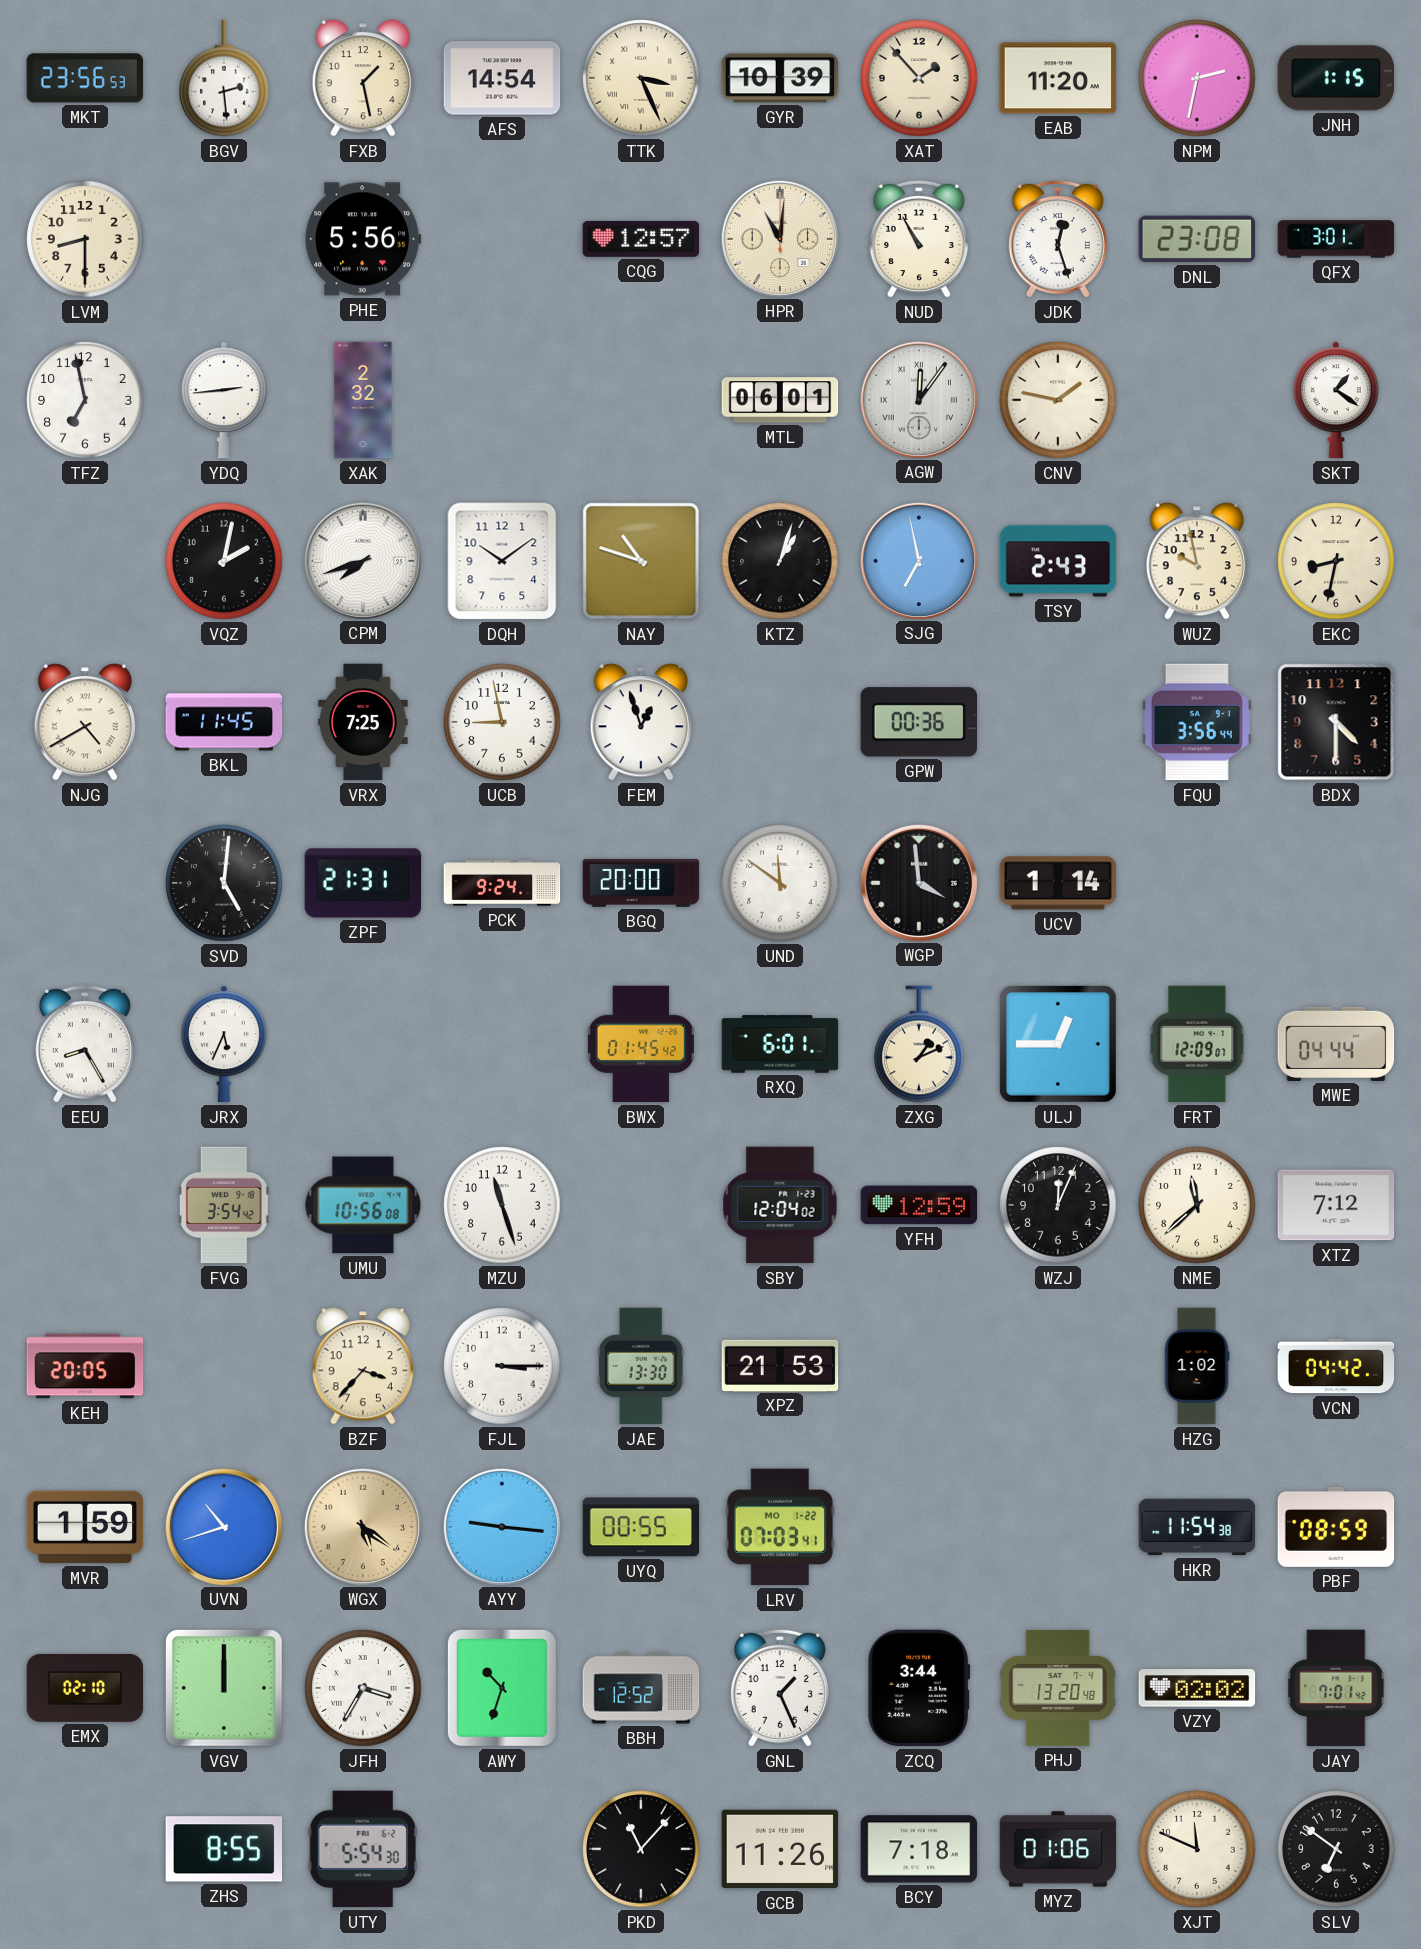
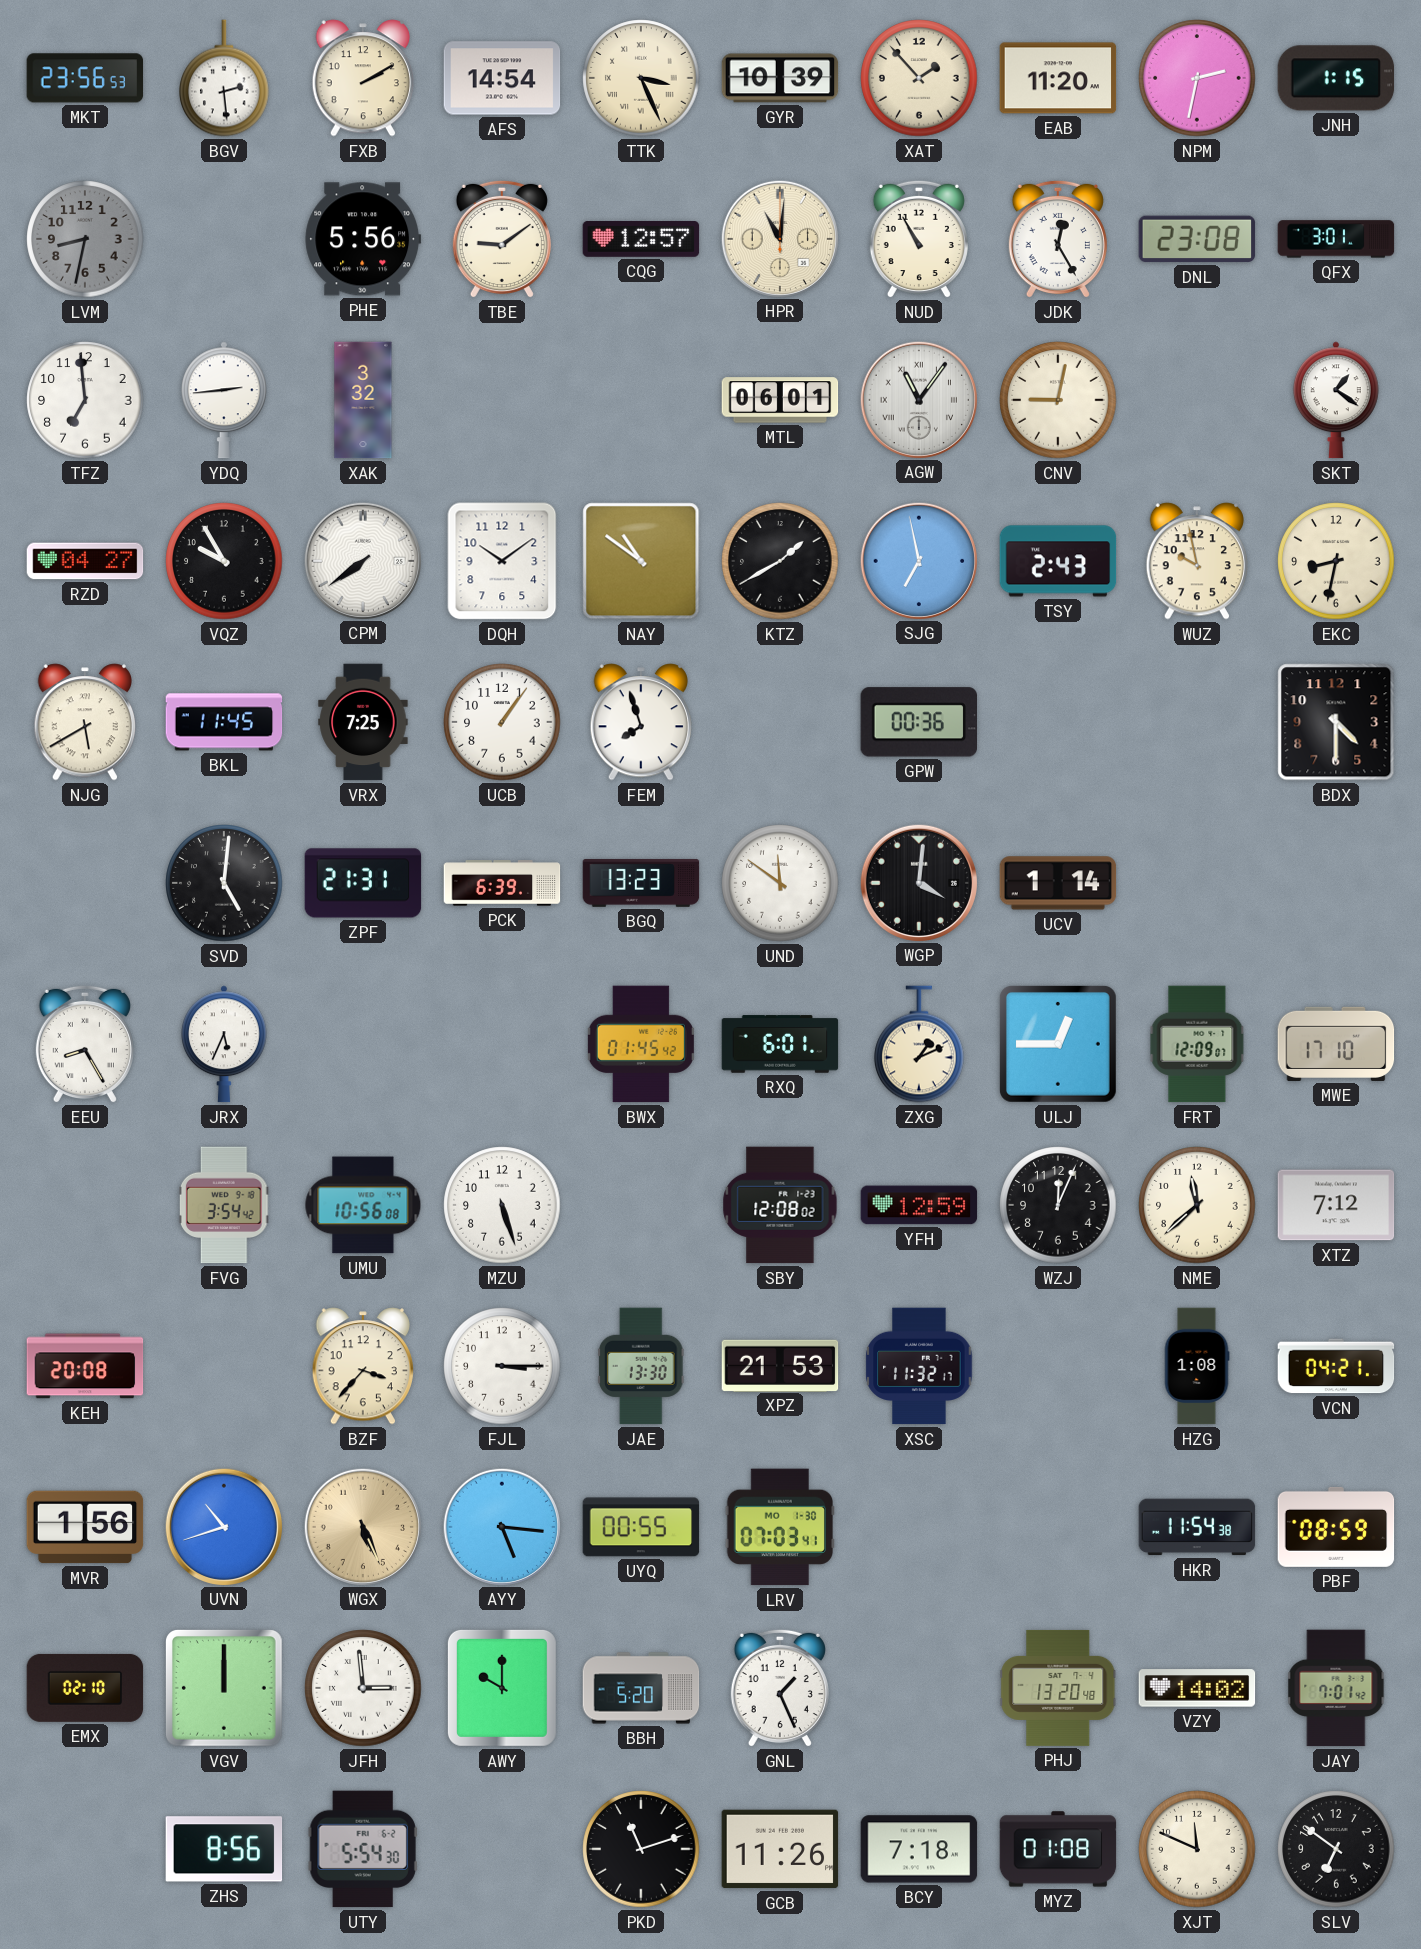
FXB: 1:28 -> 2:10 (362, 78)
LVM: 8:30 -> 8:32 (85, 239)
LVM dial: cream -> grey (85, 239)
TBE: none -> 9:09 (502, 239)
JDK: 12:27 -> 12:25 (1058, 239)
TFZ: 6:58 -> 6:59 (85, 400)
XAK: 2:32 -> 3:32 (363, 400)
AGW: 12:06 -> 11:06 (918, 399)
CNV: 1:47 -> 9:02 (1058, 400)
RZD: none -> 04:27 (85, 561)
VQZ: 2:02 -> 9:55 (224, 561)
CPM: 7:42 -> 7:39 (362, 560)
NAY: 10:48 -> 10:51 (641, 561)
KTZ: 1:03 -> 1:40 (780, 561)
NJG: 4:40 -> 5:40 (84, 722)
UCB: 8:58 -> 1:06 (502, 722)
FEM: 12:57 -> 7:57 (640, 722)
FQU: 3:56 -> none (1197, 722)
PCK: 9:24 -> 6:39 (502, 883)
BGQ: 20:00 -> 13:23 (641, 883)
WGP: 3:59 -> 4:01 (918, 882)
MWE: 04:44 -> 17:10 (1336, 1044)
MZU: 11:27 -> 5:27 (502, 1205)
SBY: 12:04 -> 12:08 (780, 1205)
KEH: 20:05 -> 20:08 (85, 1366)
XSC: none -> 11:32 (919, 1366)
HZG: 1:02 -> 1:08 (1197, 1366)
VCN: 04:42 -> 04:21 (1336, 1366)
MVR: 1:59 -> 1:56 (85, 1527)
WGX: 5:21 -> 5:26 (362, 1526)
AYY: 9:16 -> 5:16 (501, 1526)
LRV date: MO 1-22 -> MO 1-30 (779, 1527)
JFH: 3:35 -> 2:59 (363, 1688)
AWY: 10:33 -> 10:00 (502, 1688)
BBH: 12:52 -> 5:20 (641, 1688)
ZCQ: 3:44 -> none (919, 1688)
VZY: 02:02 -> 14:02 (1197, 1688)
ZHS: 8:55 -> 8:56 (224, 1849)
PKD: 11:07 -> 11:12 (641, 1849)
MYZ: 01:06 -> 01:08 (1058, 1849)
